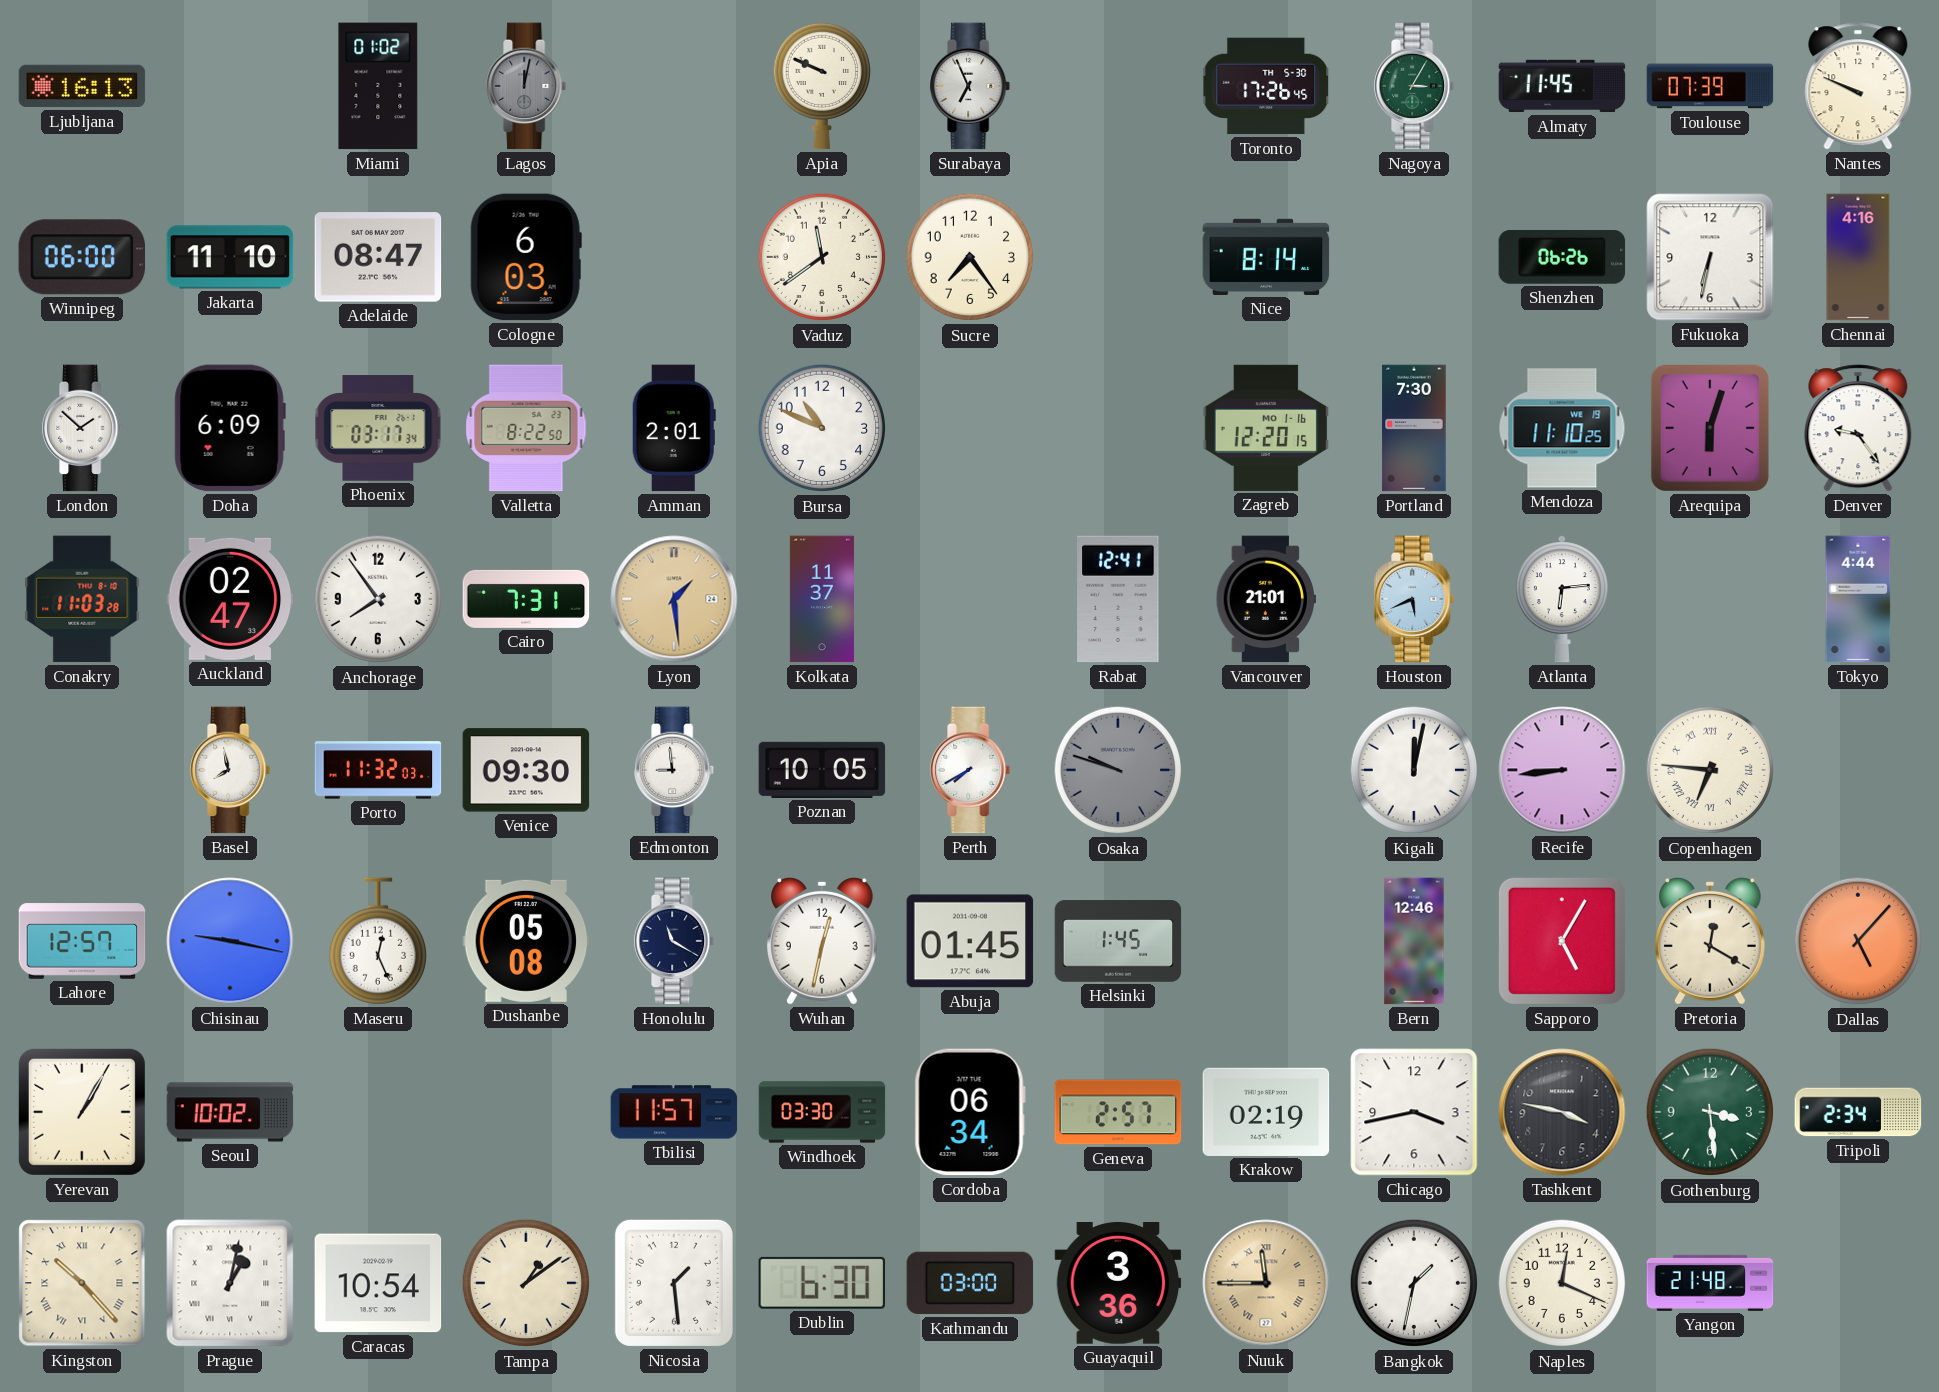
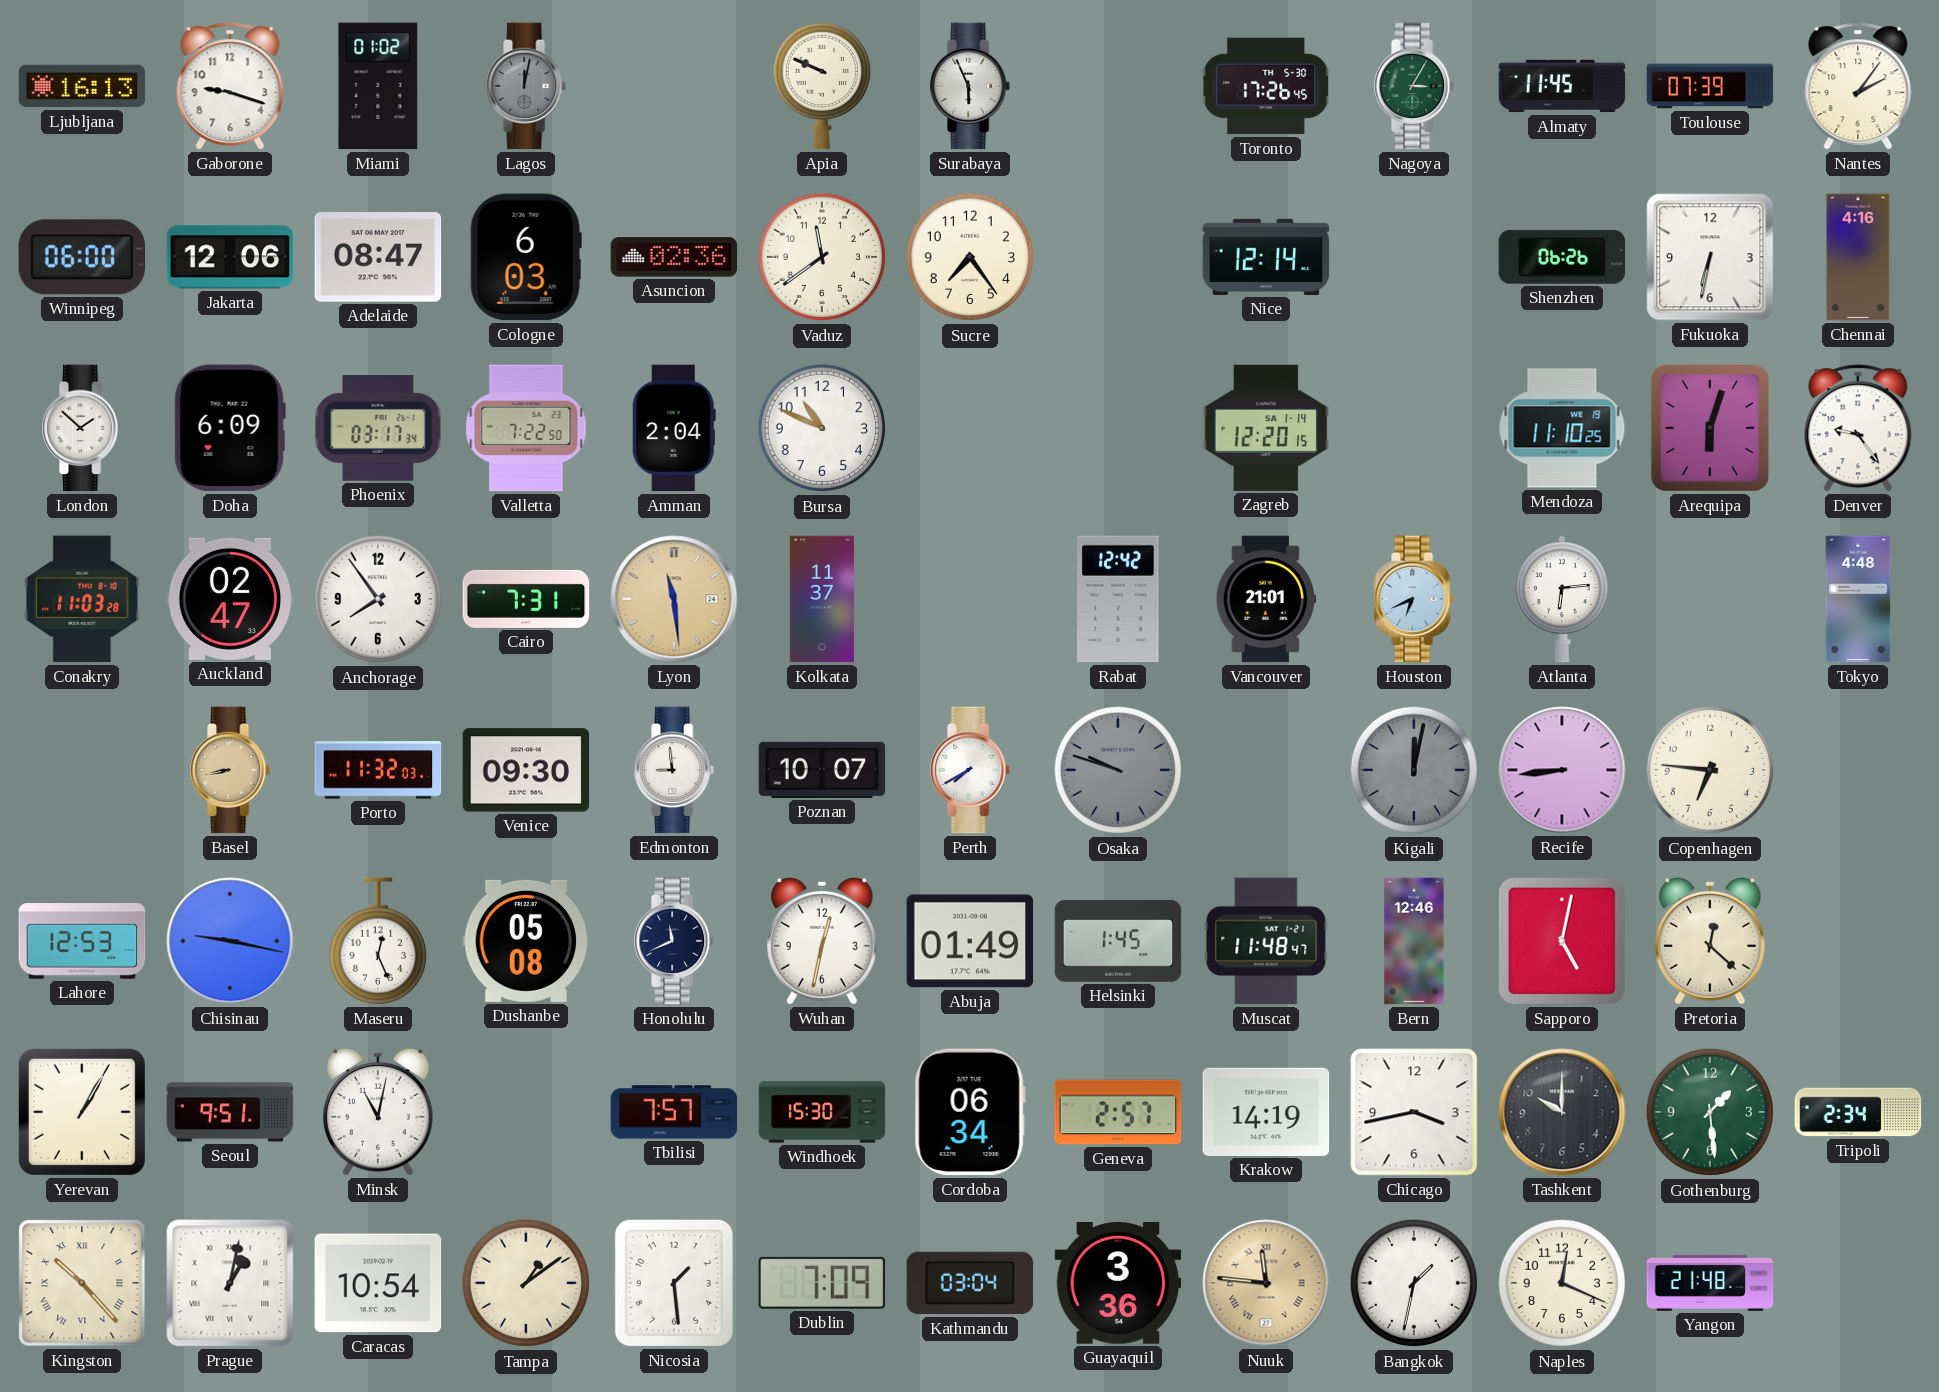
Gaborone: none -> 9:18 (230, 86)
Surabaya: 6:56 -> 5:56 (971, 86)
Nantes: 9:49 -> 2:06 (1858, 86)
Jakarta: 11:10 -> 12:06 (230, 257)
Asuncion: none -> 02:36 (674, 257)
Nice: 8:14 -> 12:14 (1266, 257)
Valletta: 8:22 -> 7:22 (526, 428)
Amman: 2:01 -> 2:04 (674, 428)
Zagreb date: MO 1-16 -> SA 1-14 (1266, 428)
Portland: 7:30 -> none (1414, 428)
Lyon: 1:29 -> 11:29 (674, 599)
Rabat: 12:41 -> 12:42 (1118, 599)
Houston: 5:41 -> 6:41 (1415, 599)
Tokyo: 4:44 -> 4:48 (1858, 599)
Basel: 7:58 -> 8:43 (231, 770)
Basel dial: white -> champagne (231, 770)
Poznan: 10:05 -> 10:07 (822, 770)
Kigali dial: white -> grey (1414, 770)
Copenhagen numerals: Roman -> Arabic (1710, 770)
Lahore: 12:57 -> 12:53 (82, 941)
Honolulu: 11:20 -> 11:41 (675, 941)
Abuja: 01:45 -> 01:49 (970, 941)
Muscat: none -> 11:48 (1266, 941)
Sapporo: 5:05 -> 5:02 (1562, 941)
Pretoria: 12:20 -> 12:22 (1710, 941)
Dallas: 5:07 -> none (1858, 941)
Seoul: 10:02 -> 9:51 (230, 1112)
Minsk: none -> 11:02 (378, 1112)
Tbilisi: 11:57 -> 7:57 (674, 1112)
Windhoek: 03:30 -> 15:30 (822, 1112)
Krakow: 02:19 -> 14:19 (1266, 1112)
Tashkent: 3:47 -> 10:00 (1562, 1112)
Gothenburg: 3:29 -> 1:29 (1710, 1112)
Dublin: 6:30 -> 7:09 (822, 1283)
Kathmandu: 03:00 -> 03:04 (970, 1283)
Nuuk: 11:45 -> 11:46 (1266, 1283)
